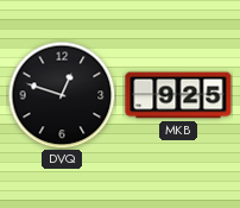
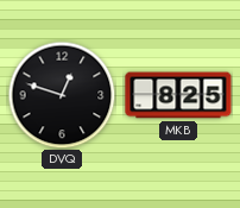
MKB: 9:25 -> 8:25 (178, 95)
